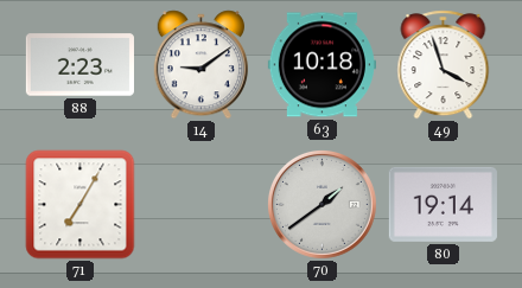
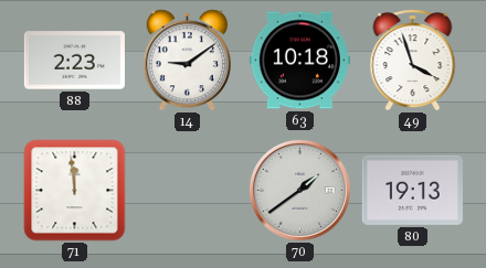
71: 7:05 -> 11:59 (75, 191)
80: 19:14 -> 19:13 (412, 190)
